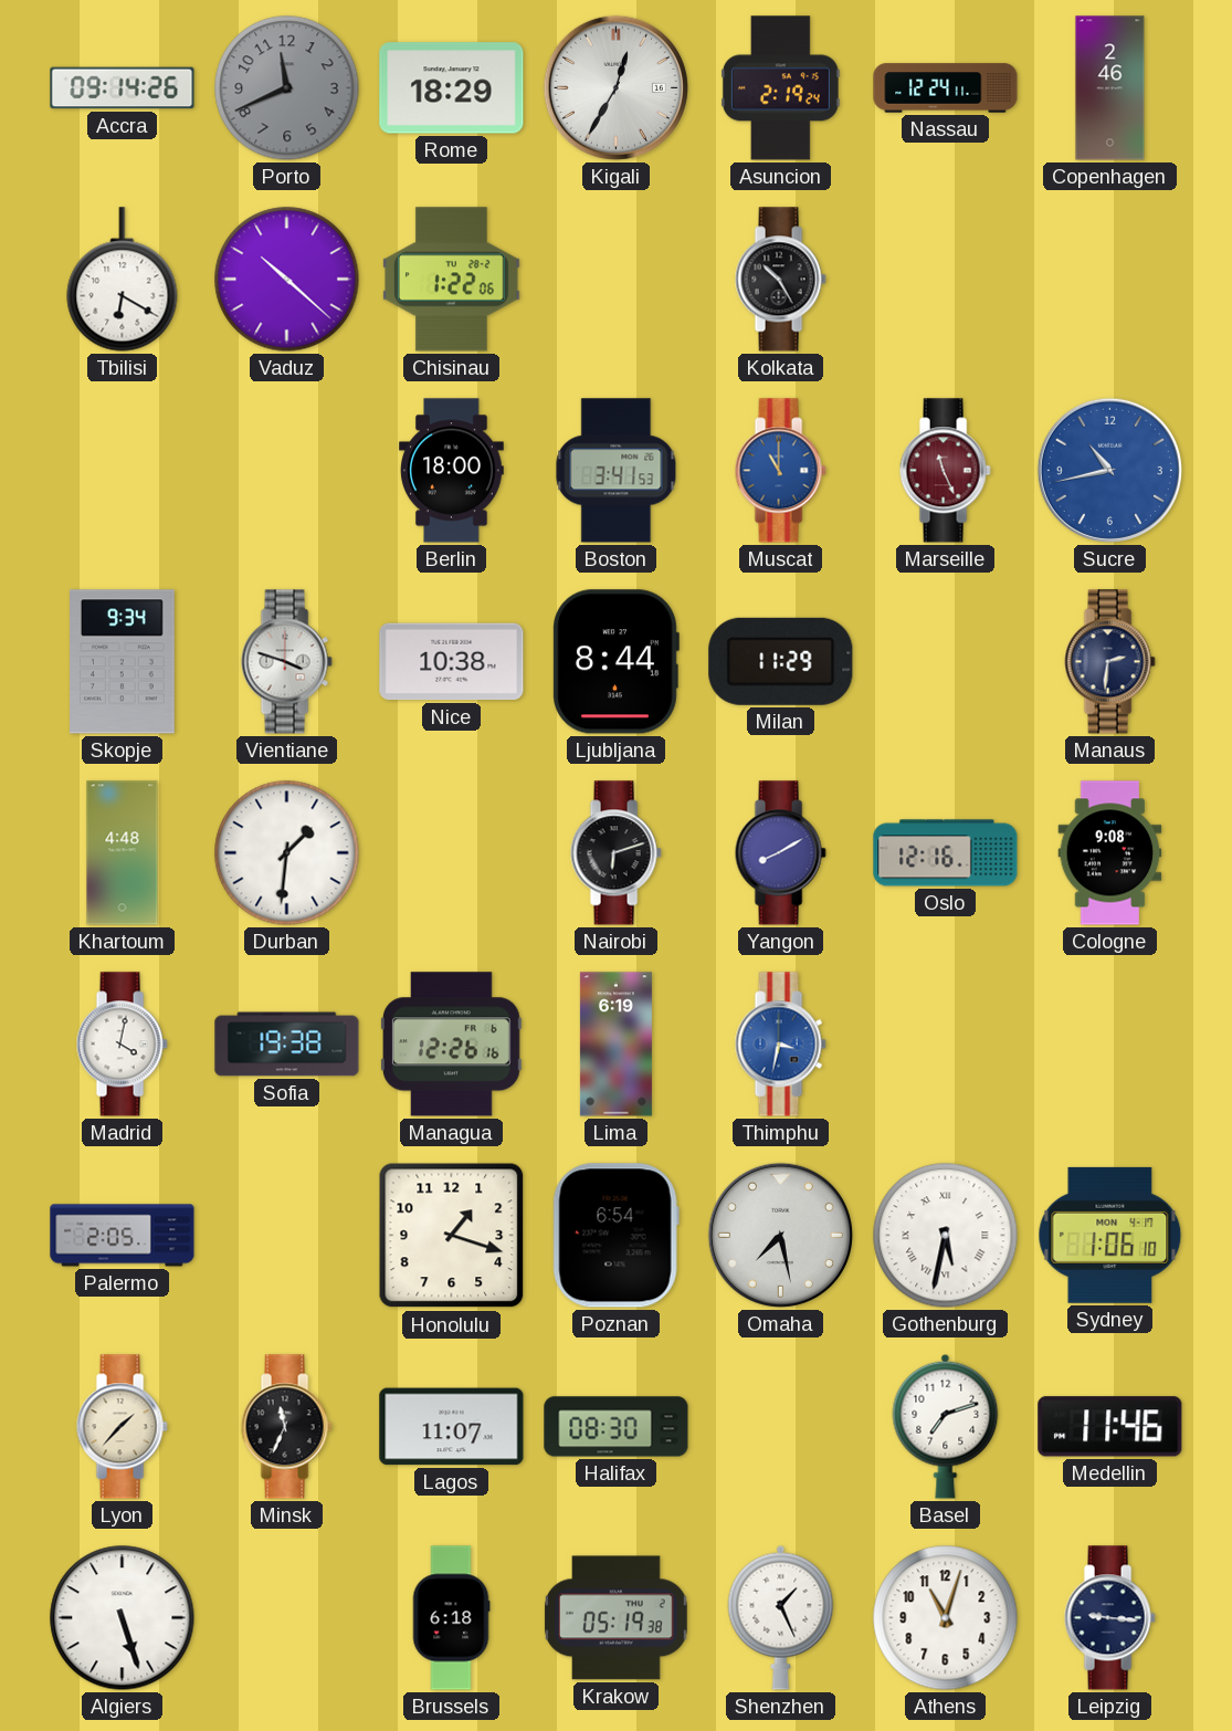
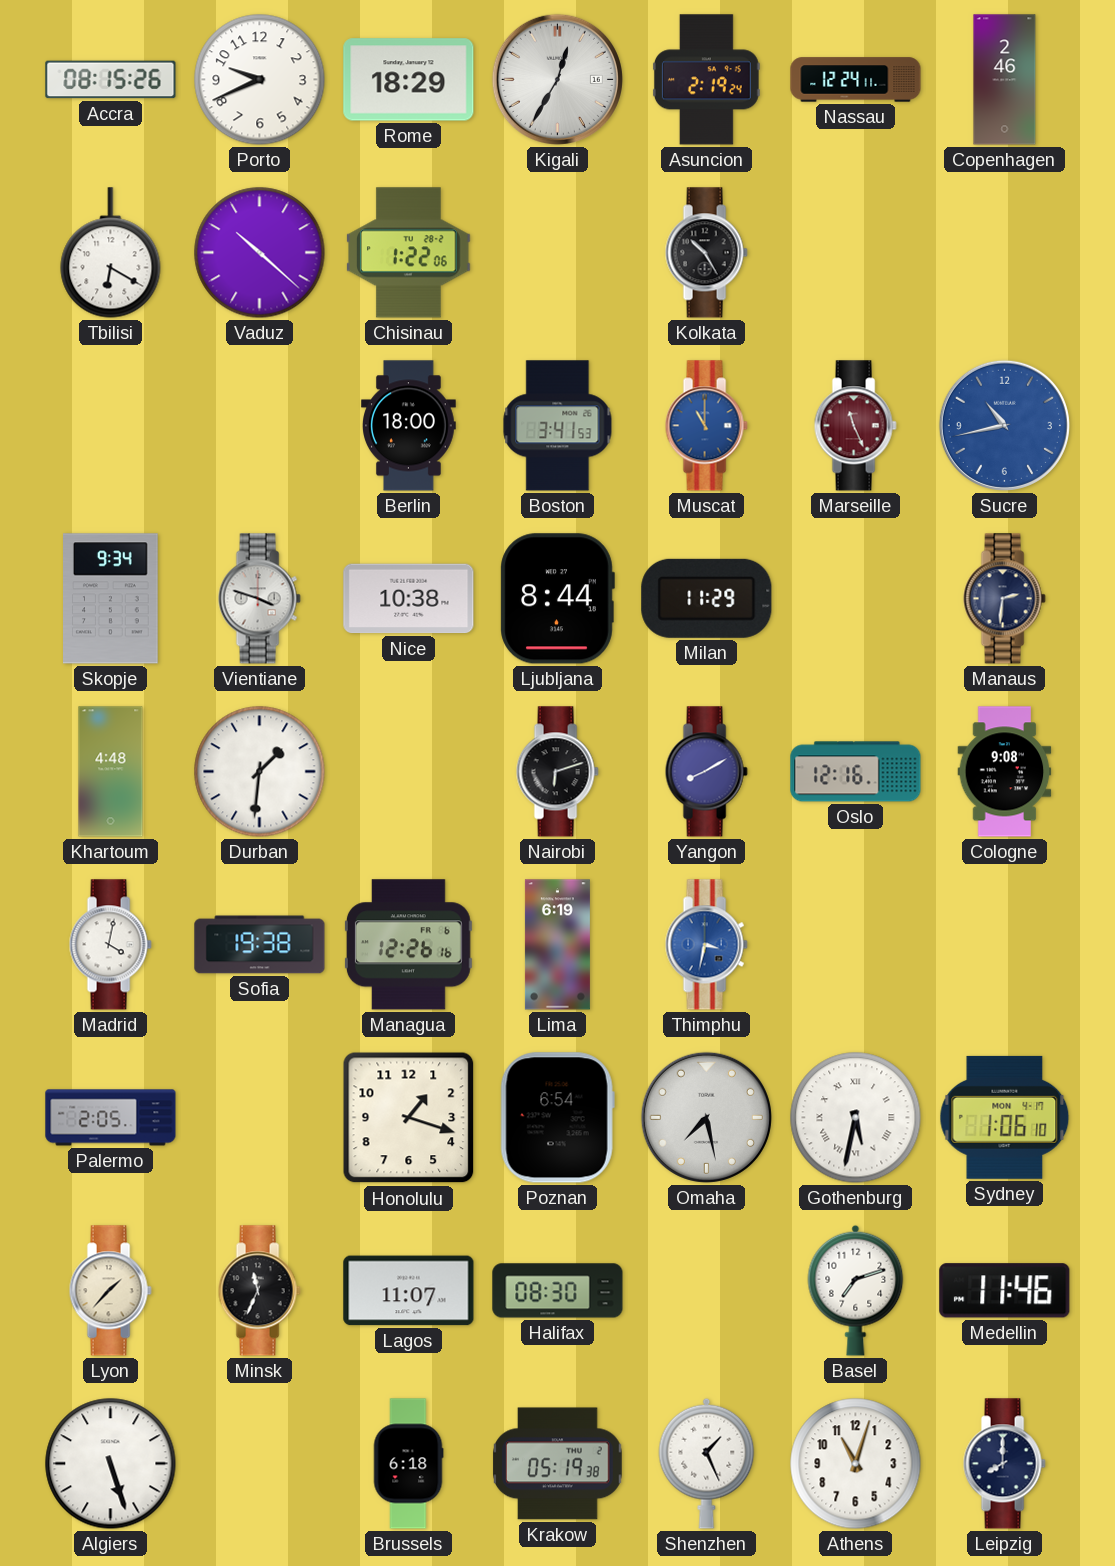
Accra: 09:14 -> 08:15 (111, 80)
Porto: 11:41 -> 9:41 (260, 80)
Porto dial: grey -> white (260, 80)
Leipzig: 9:16 -> 8:00 (1004, 1464)
